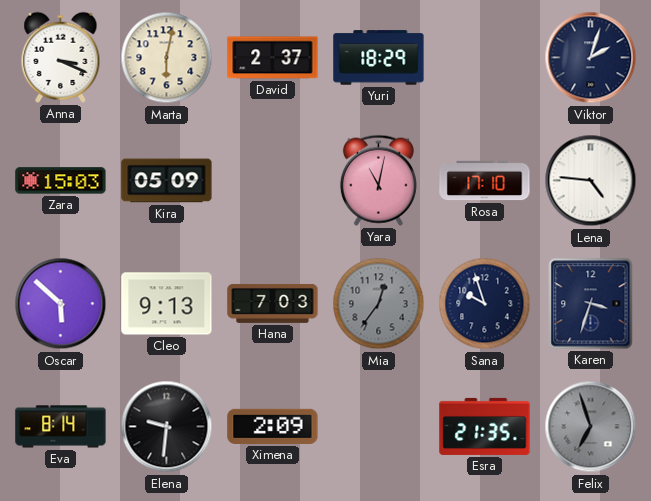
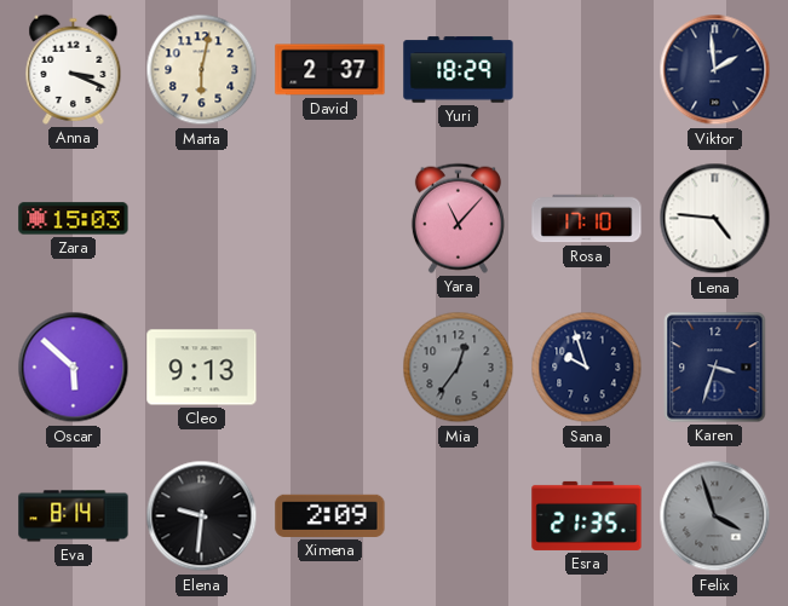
Viktor: 2:03 -> 1:59 (715, 70)
Kira: 05:09 -> none (167, 181)
Yara: 11:02 -> 11:07 (458, 218)
Hana: 7:03 -> none (273, 303)
Felix: 6:57 -> 3:57 (715, 516)
